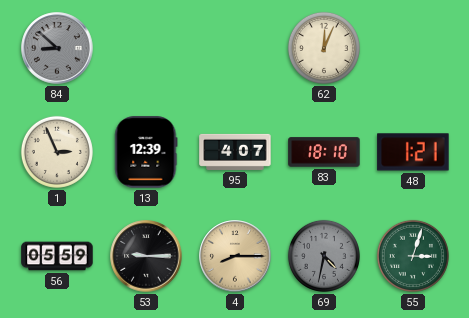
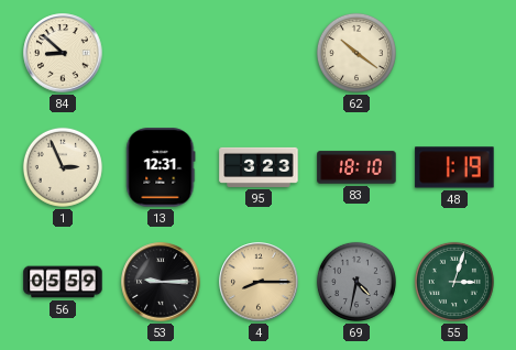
84 dial: grey -> cream (63, 53)
62: 12:04 -> 10:21 (356, 53)
13: 12:39 -> 12:31 (161, 167)
95: 4:07 -> 3:23 (259, 167)
48: 1:21 -> 1:19 (454, 167)
